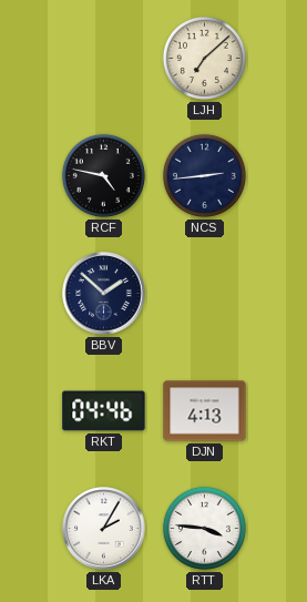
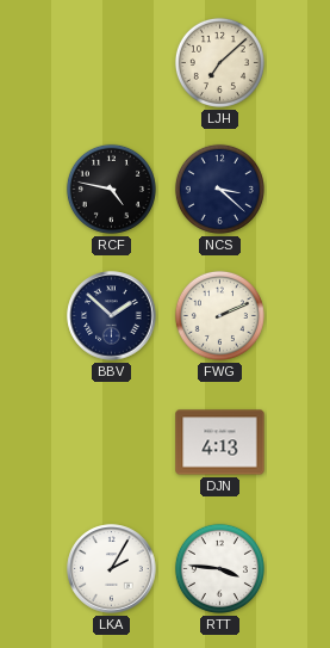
NCS: 2:44 -> 3:22 (219, 189)
FWG: none -> 2:11 (219, 315)
RKT: 04:46 -> none (104, 411)
